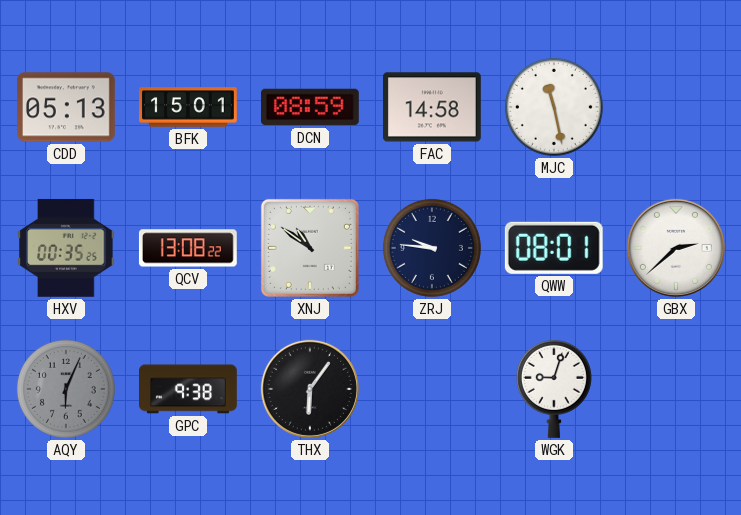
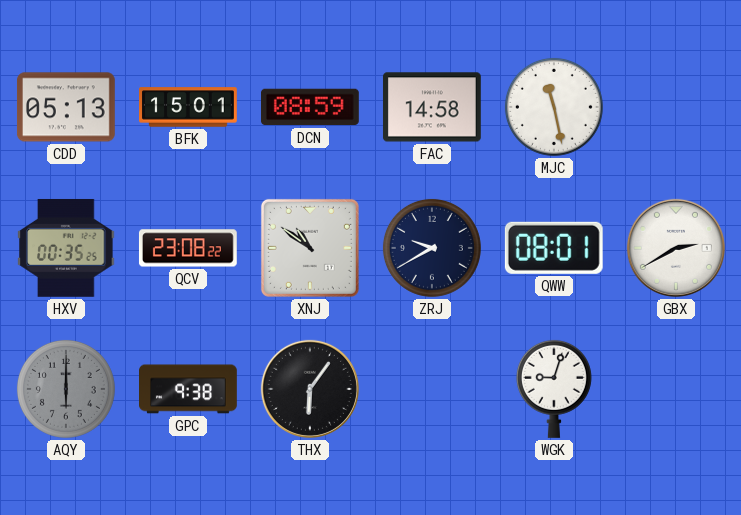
QCV: 13:08 -> 23:08 (188, 248)
ZRJ: 9:46 -> 9:40 (432, 248)
GBX: 2:38 -> 2:40 (676, 248)
AQY: 6:04 -> 6:00 (66, 389)
